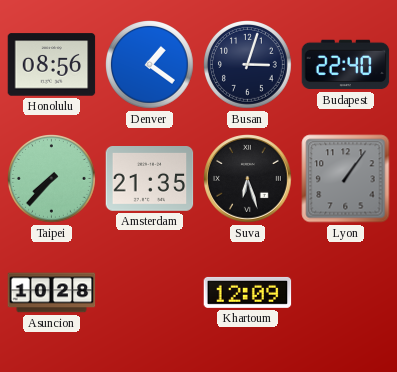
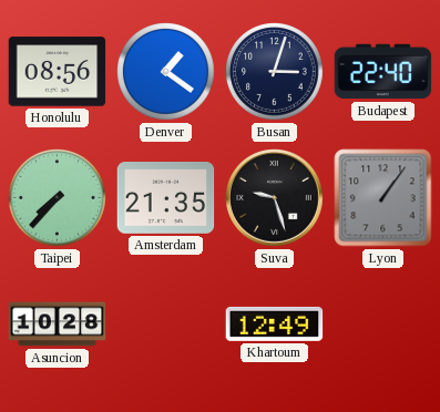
Suva: 6:27 -> 9:27 (275, 198)
Khartoum: 12:09 -> 12:49 (275, 323)
